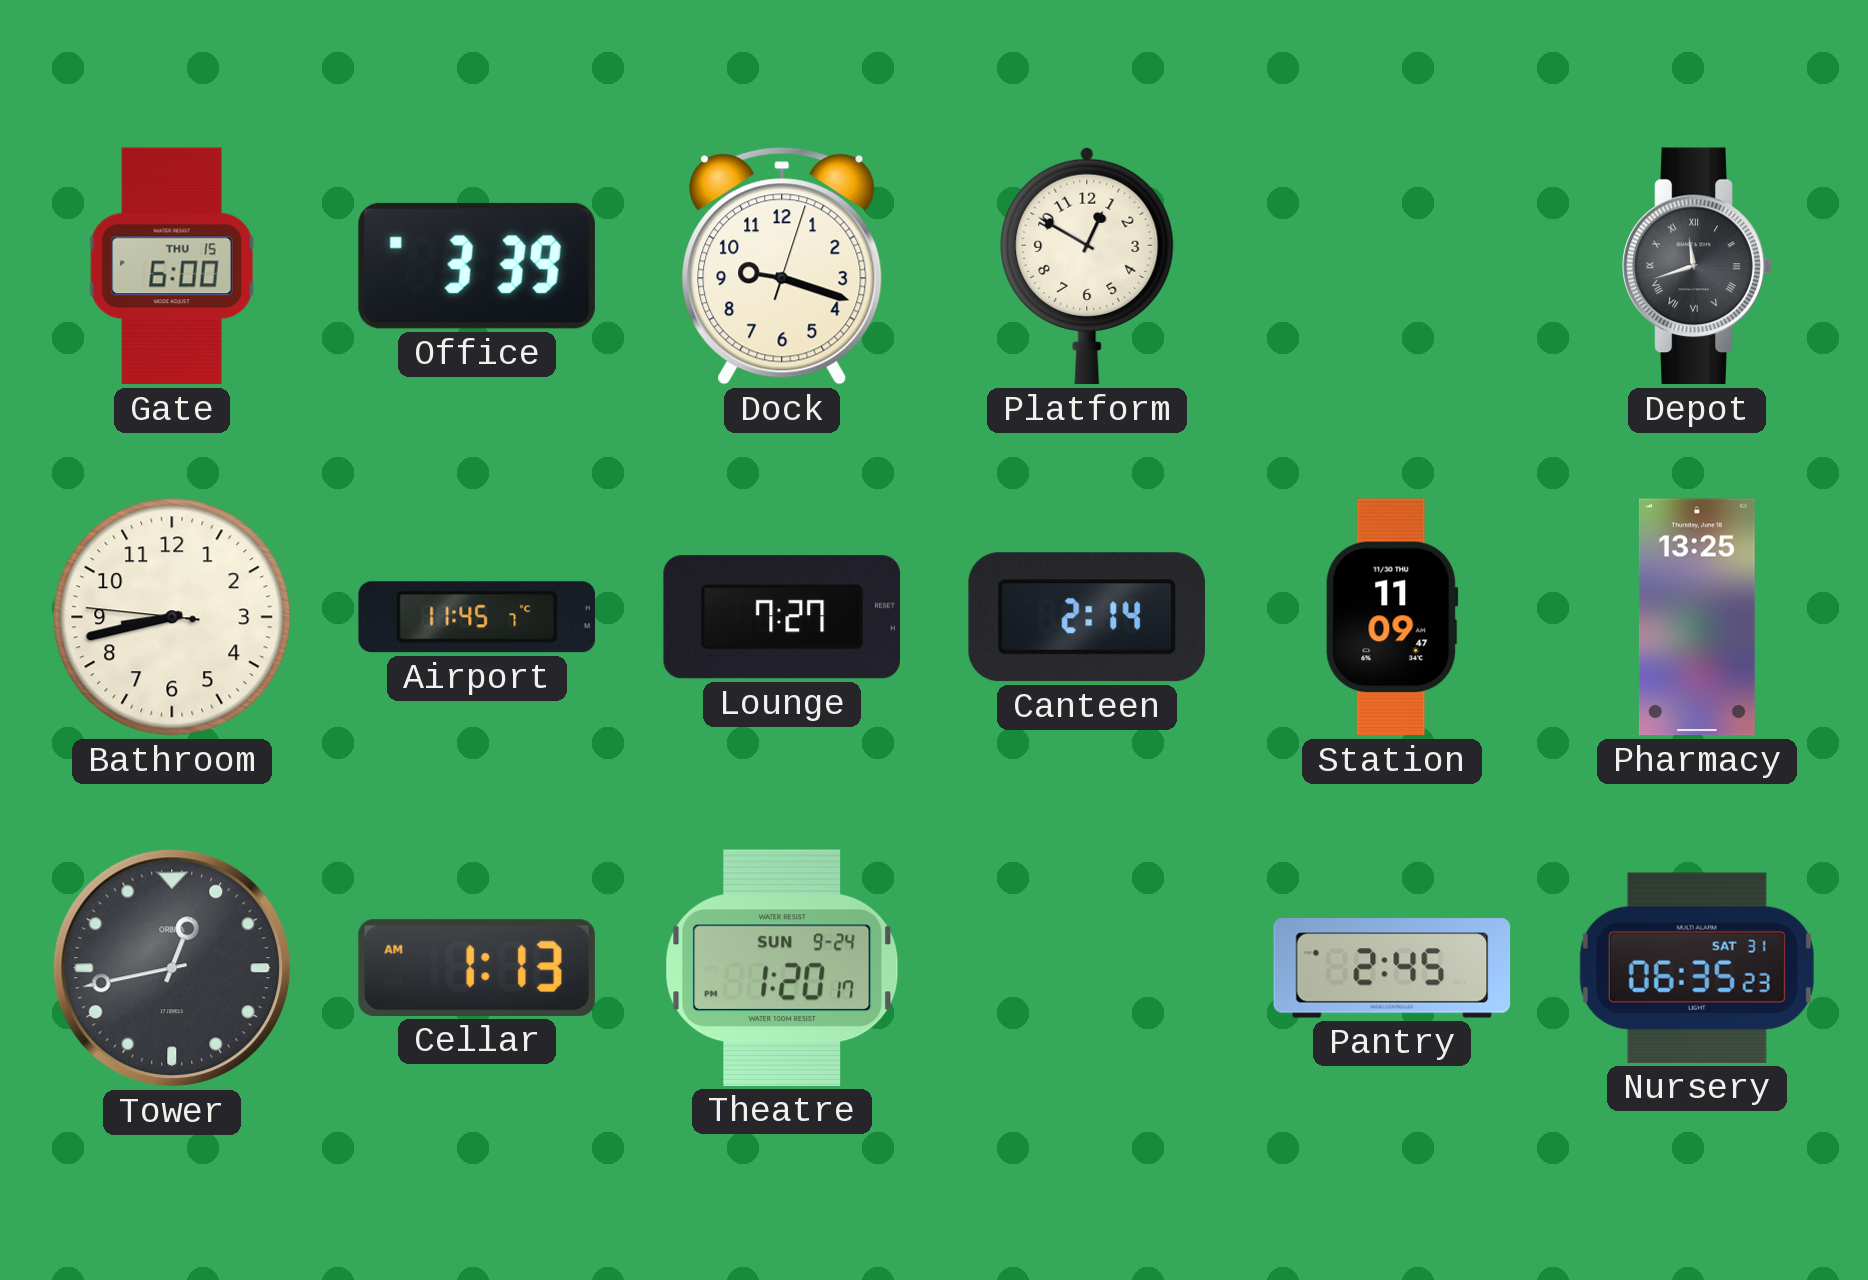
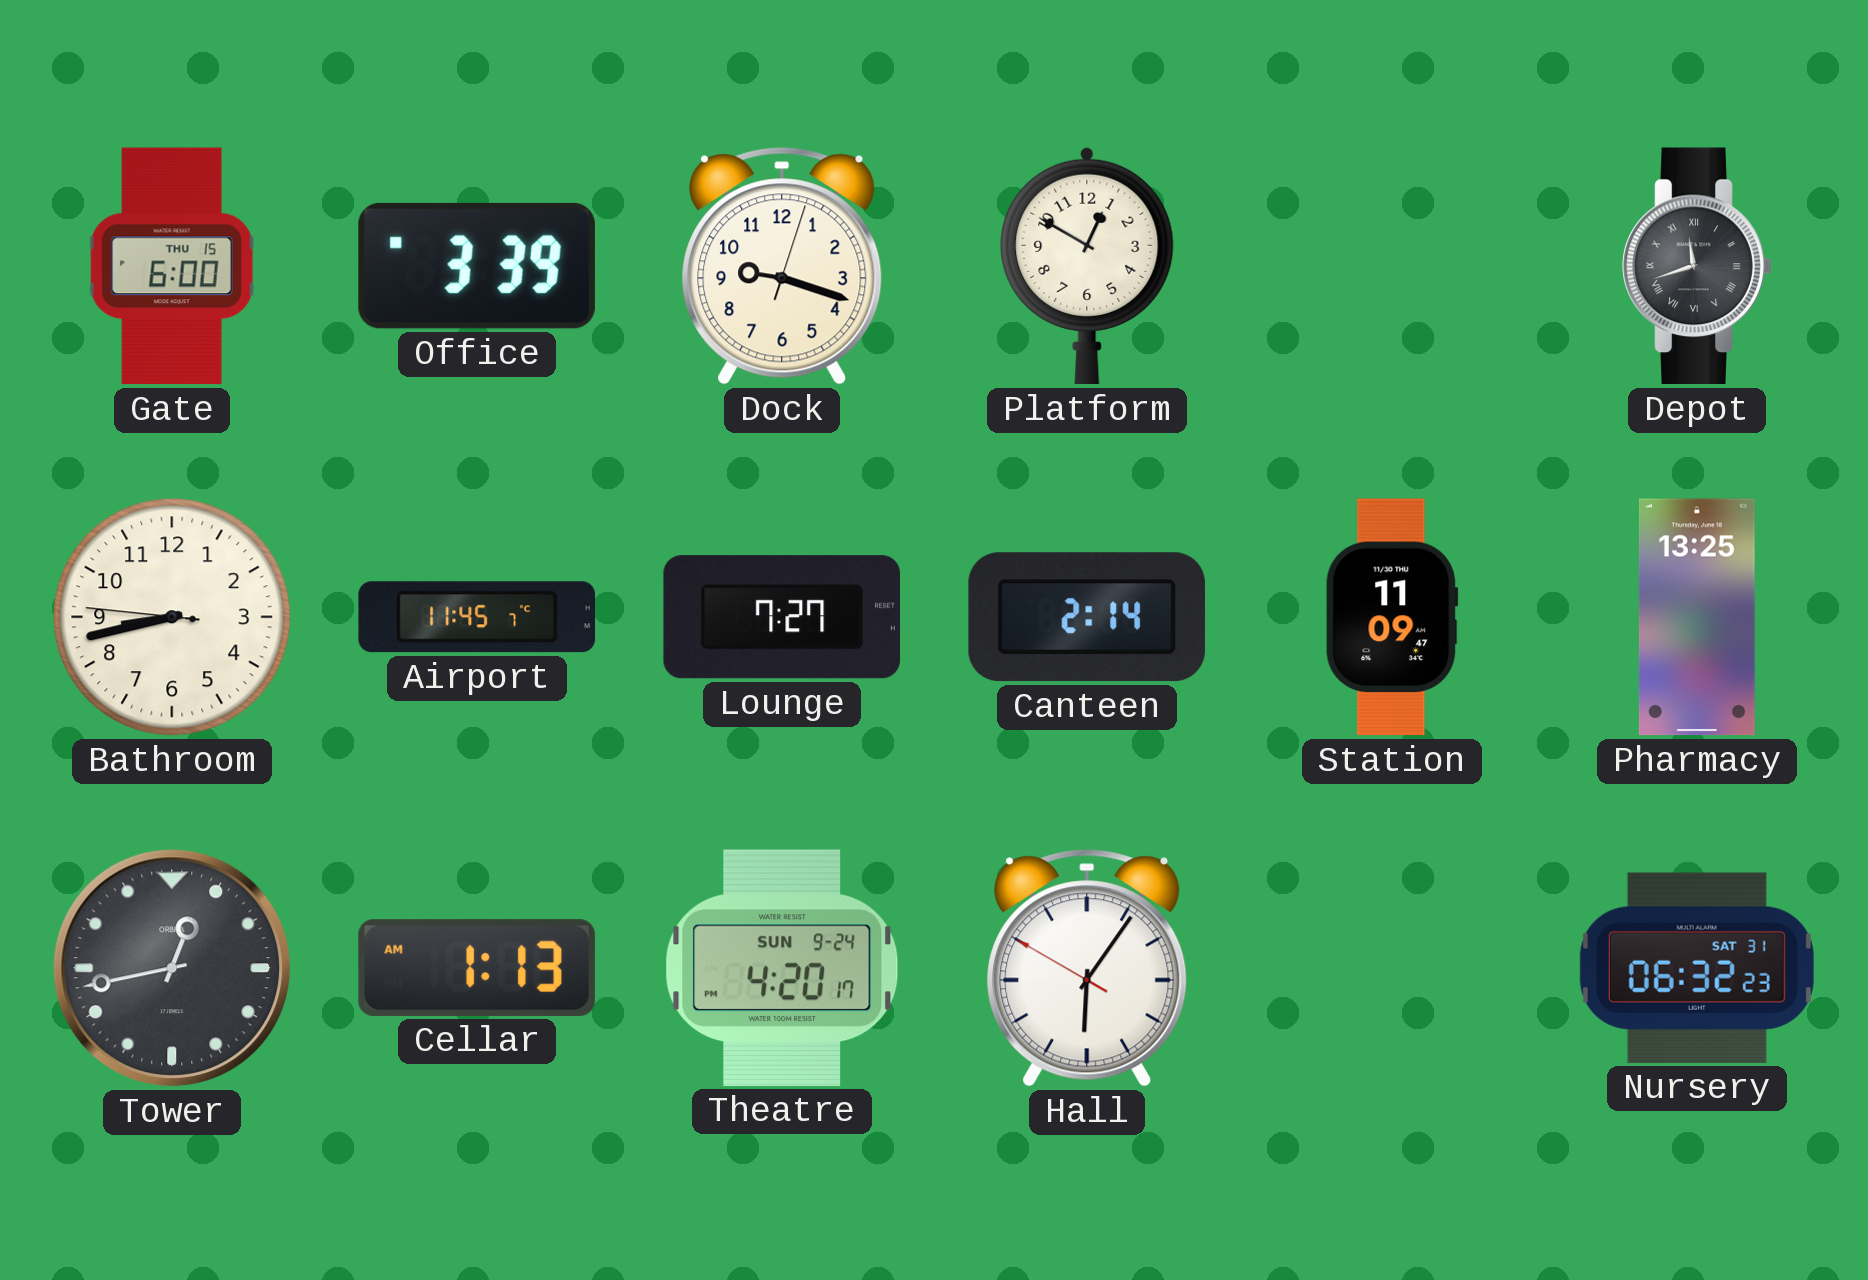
Theatre: 1:20 -> 4:20 (782, 968)
Hall: none -> 6:05 (1087, 968)
Pantry: 2:45 -> none (1392, 968)
Nursery: 06:35 -> 06:32 (1697, 968)
